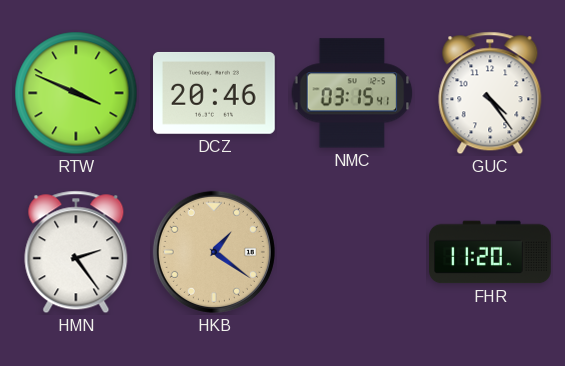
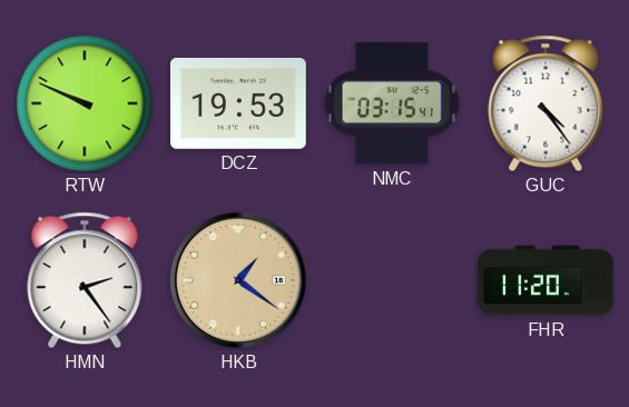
RTW: 3:49 -> 9:49 (85, 103)
DCZ: 20:46 -> 19:53 (239, 103)
